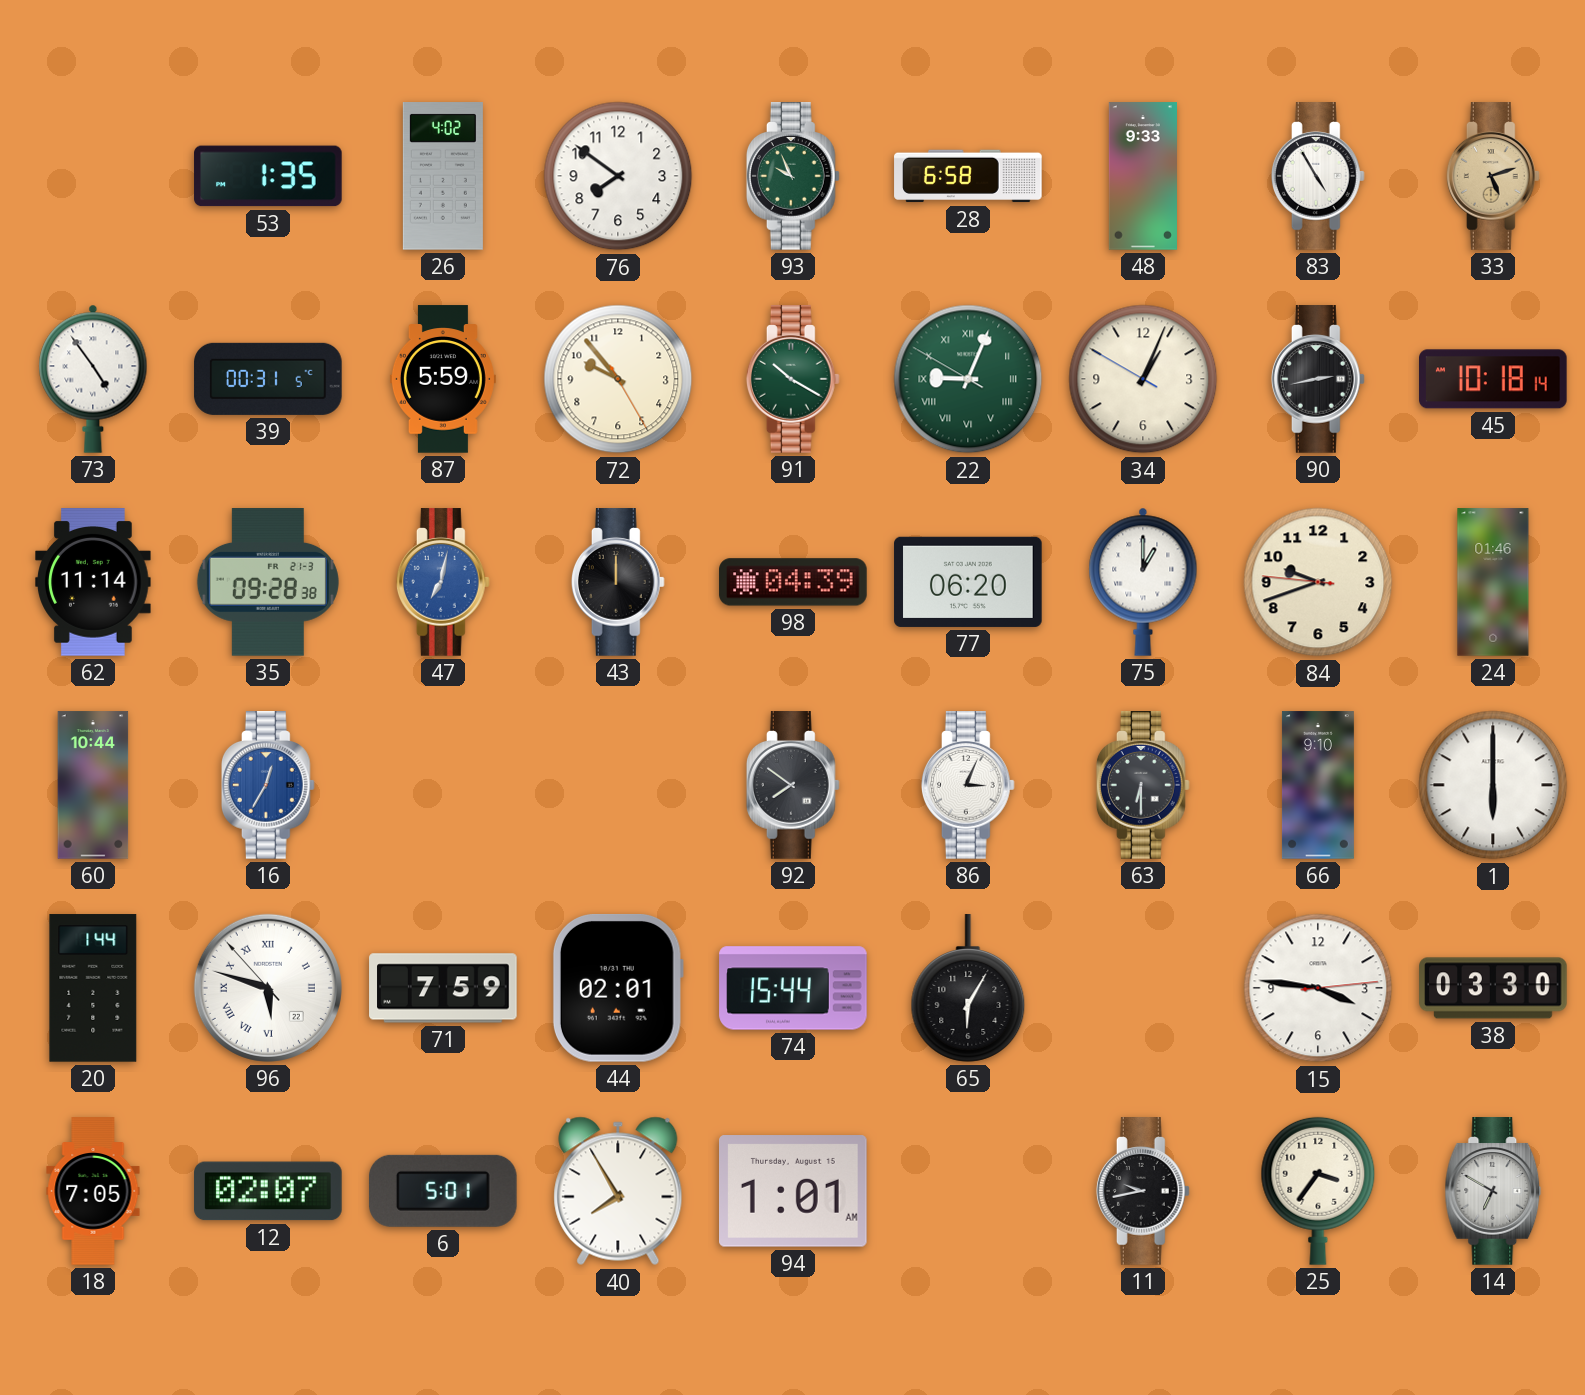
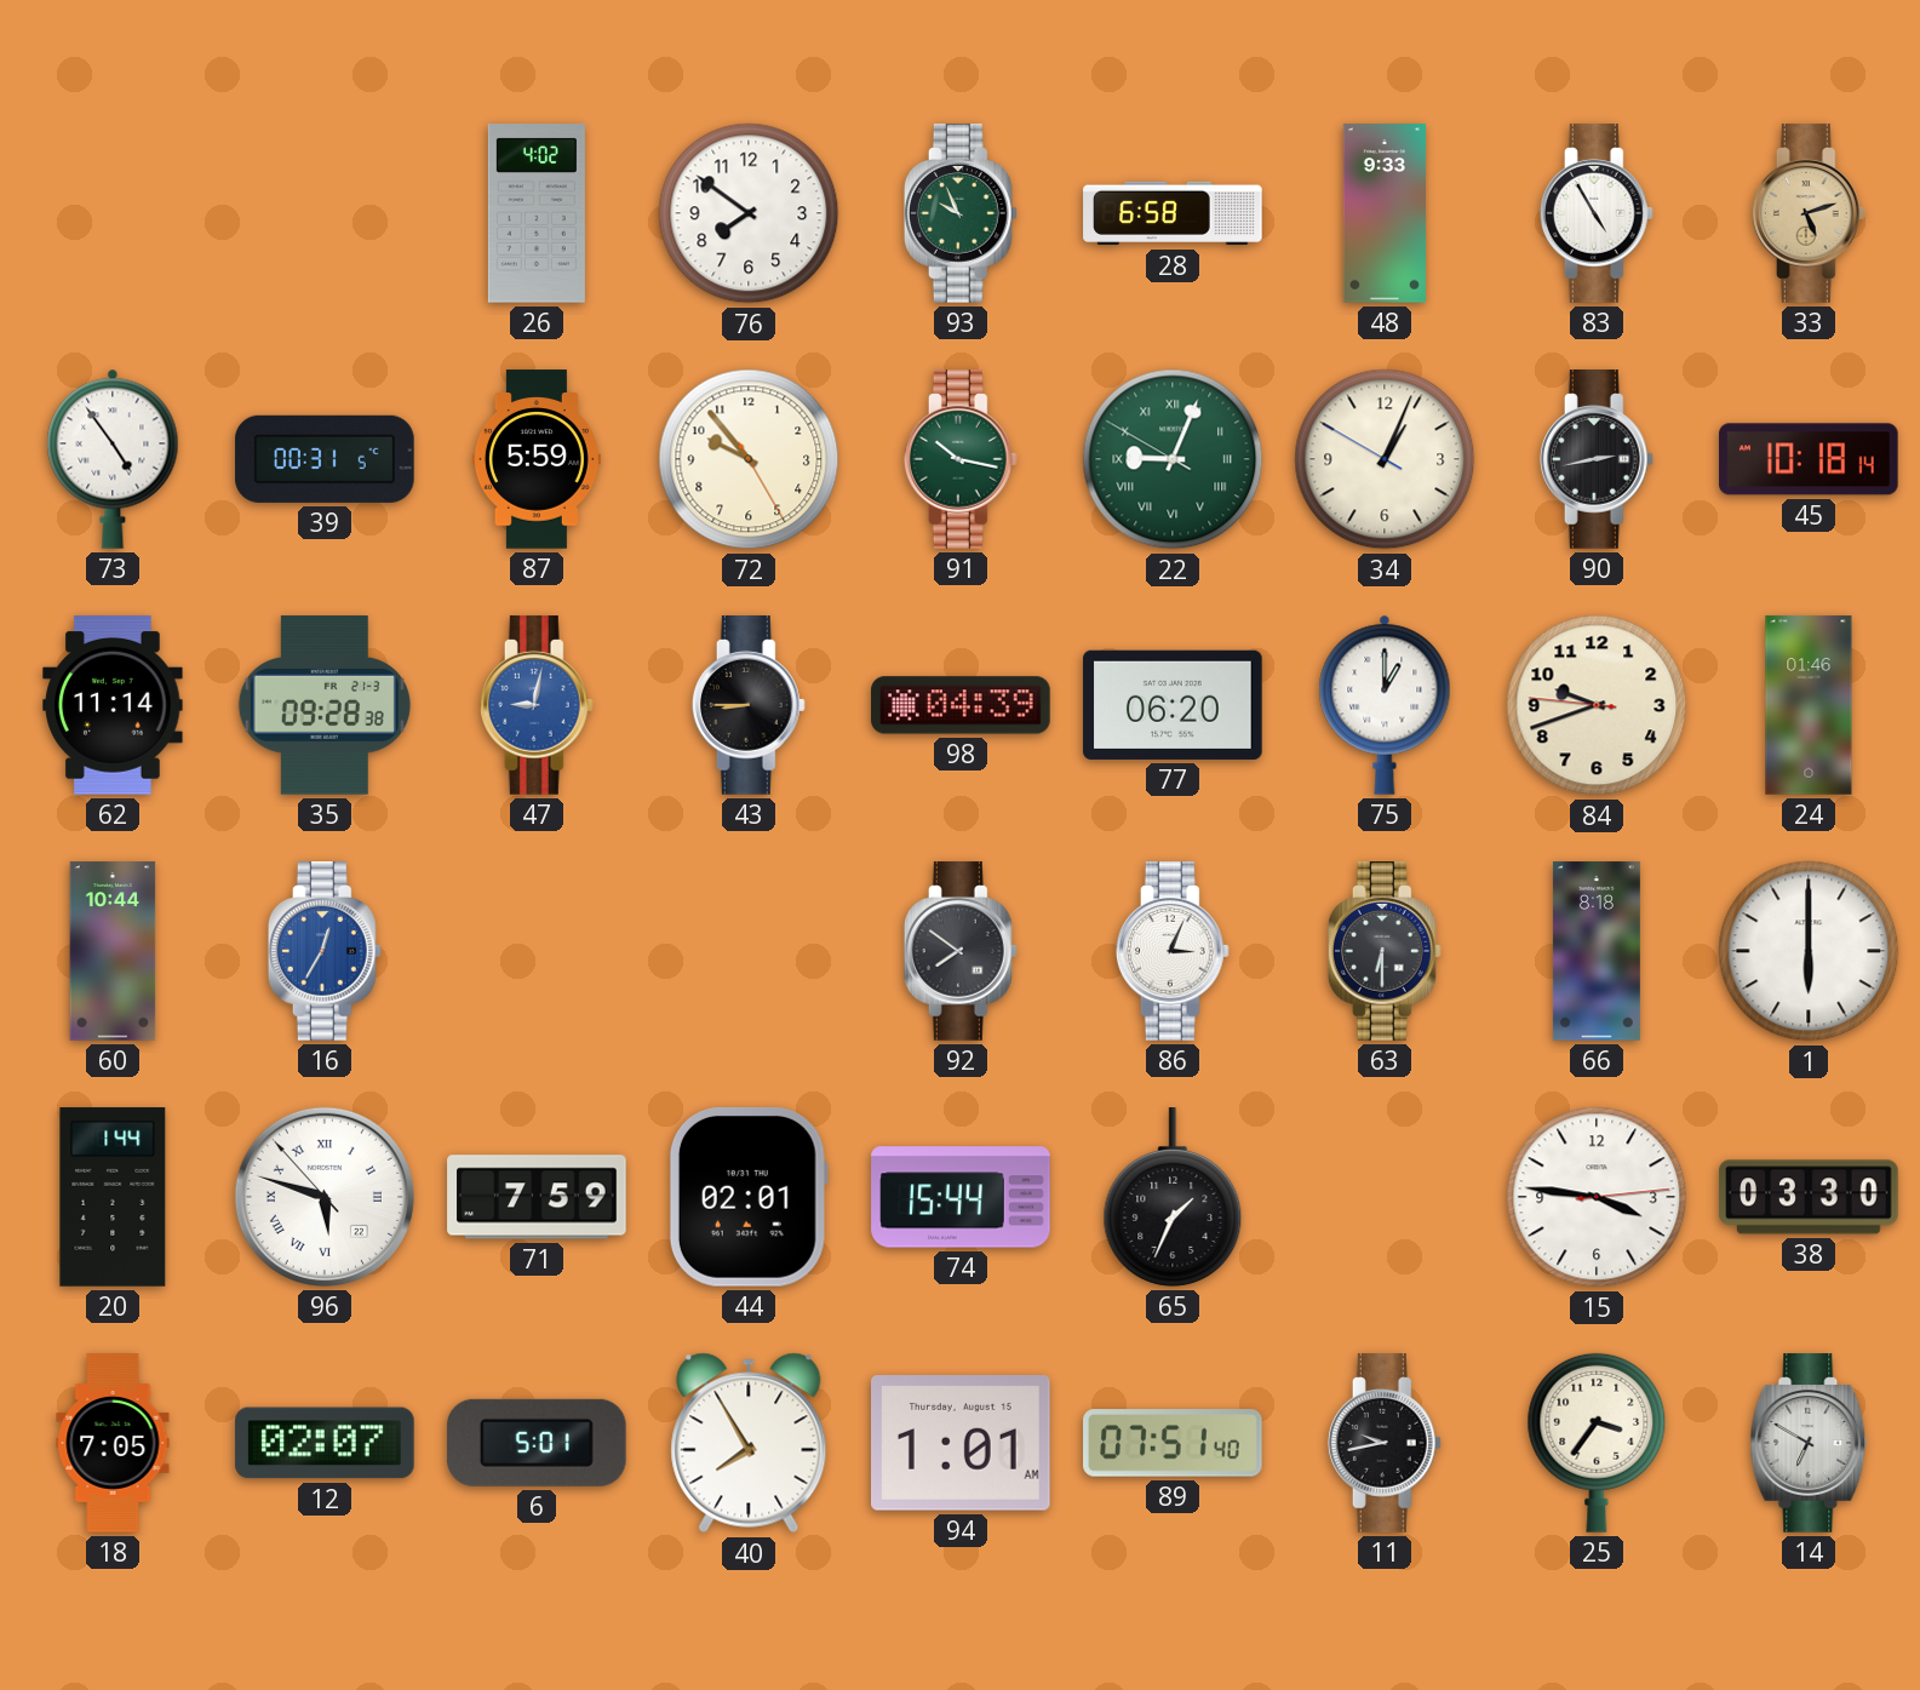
53: 1:35 -> none (268, 176)
91: 10:20 -> 10:17 (961, 459)
47: 7:02 -> 9:02 (537, 705)
43: 12:00 -> 8:45 (749, 705)
66: 9:10 -> 8:18 (1597, 951)
65: 6:05 -> 1:34 (1173, 1197)
89: none -> 07:51 (1173, 1443)
